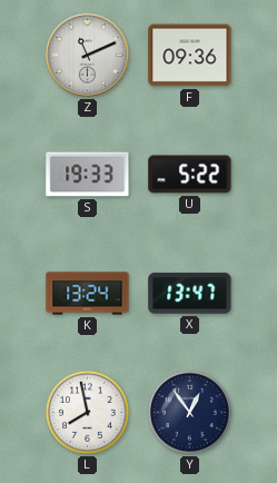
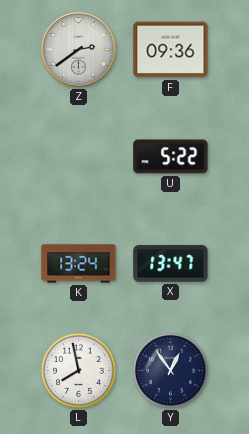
Z: 11:11 -> 2:39 (79, 50)
S: 19:33 -> none (88, 175)
